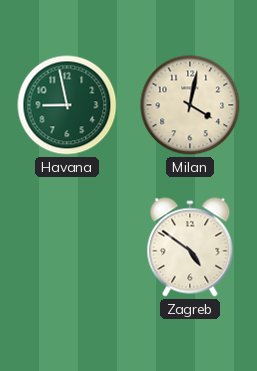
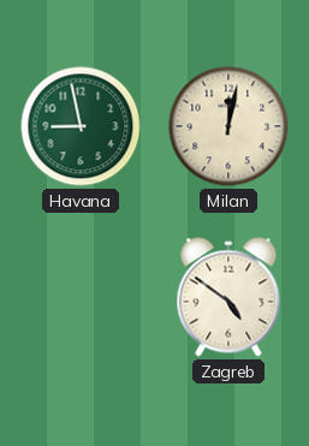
Milan: 4:02 -> 12:02 (228, 126)
